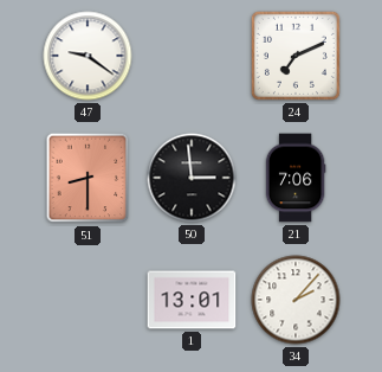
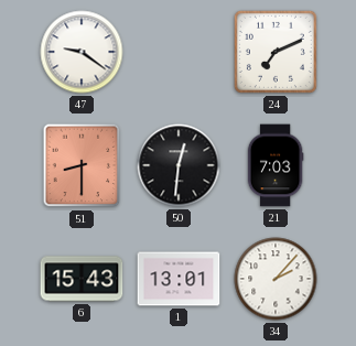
50: 2:59 -> 12:31 (179, 165)
21: 7:06 -> 7:03 (276, 165)
6: none -> 15:43 (82, 279)
